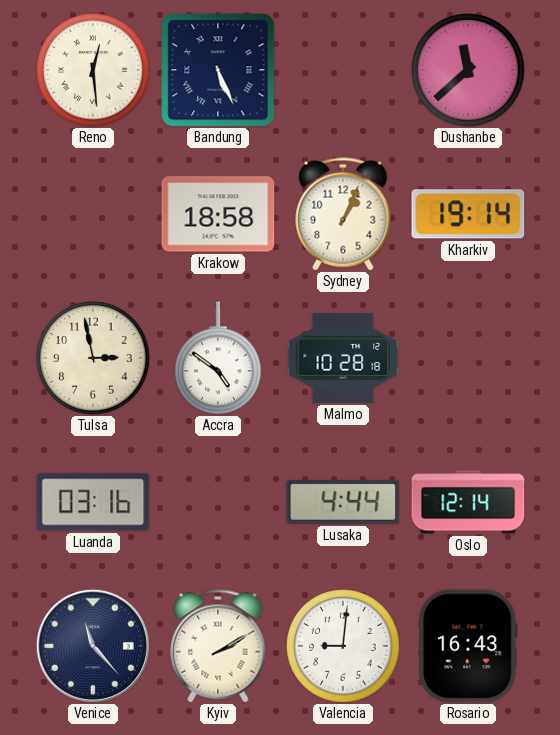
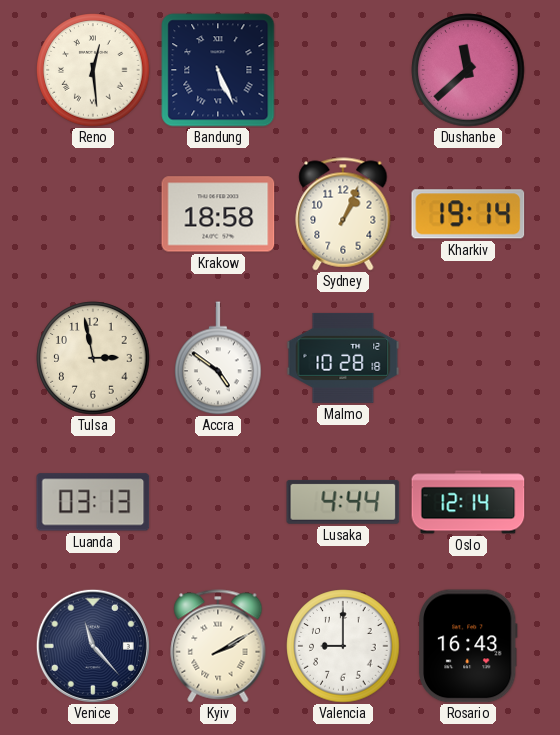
Luanda: 03:16 -> 03:13 (93, 502)
Valencia: 9:01 -> 9:00 (343, 646)
